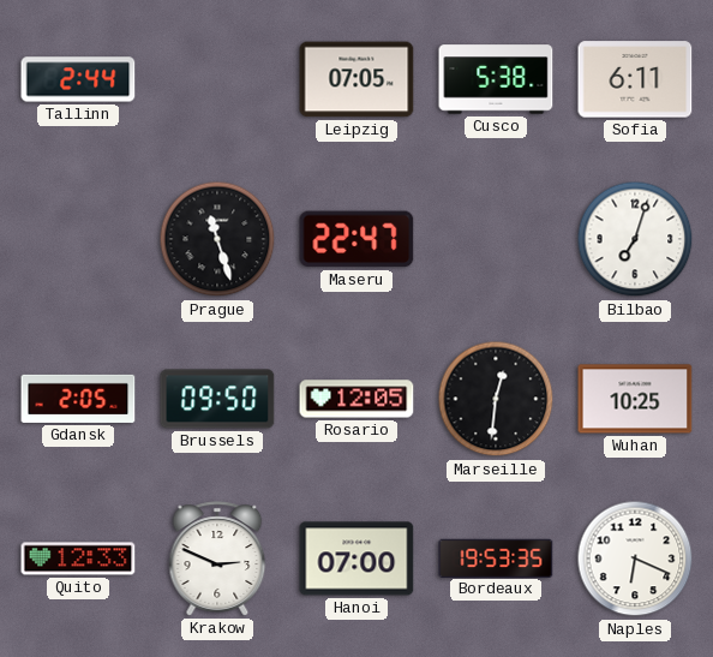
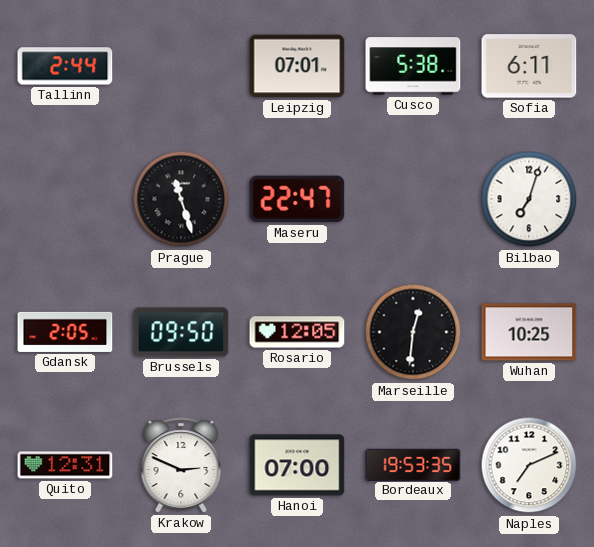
Leipzig: 07:05 -> 07:01 (297, 66)
Quito: 12:33 -> 12:31 (65, 465)
Naples: 6:19 -> 7:11 (529, 465)
